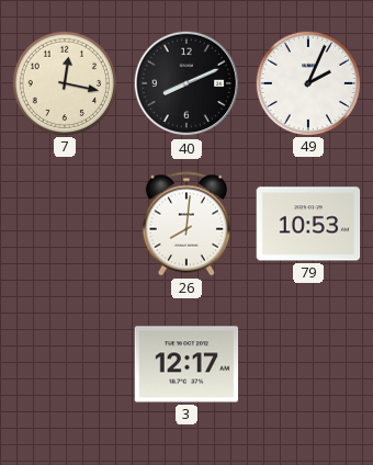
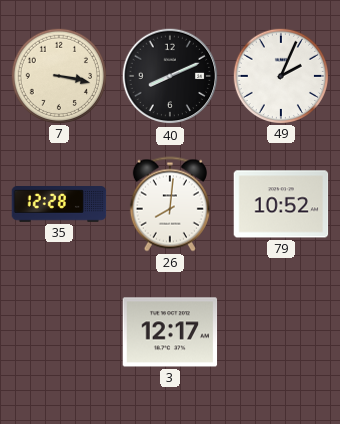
7: 12:17 -> 3:17 (58, 75)
35: none -> 12:28 (59, 205)
79: 10:53 -> 10:52 (281, 204)
